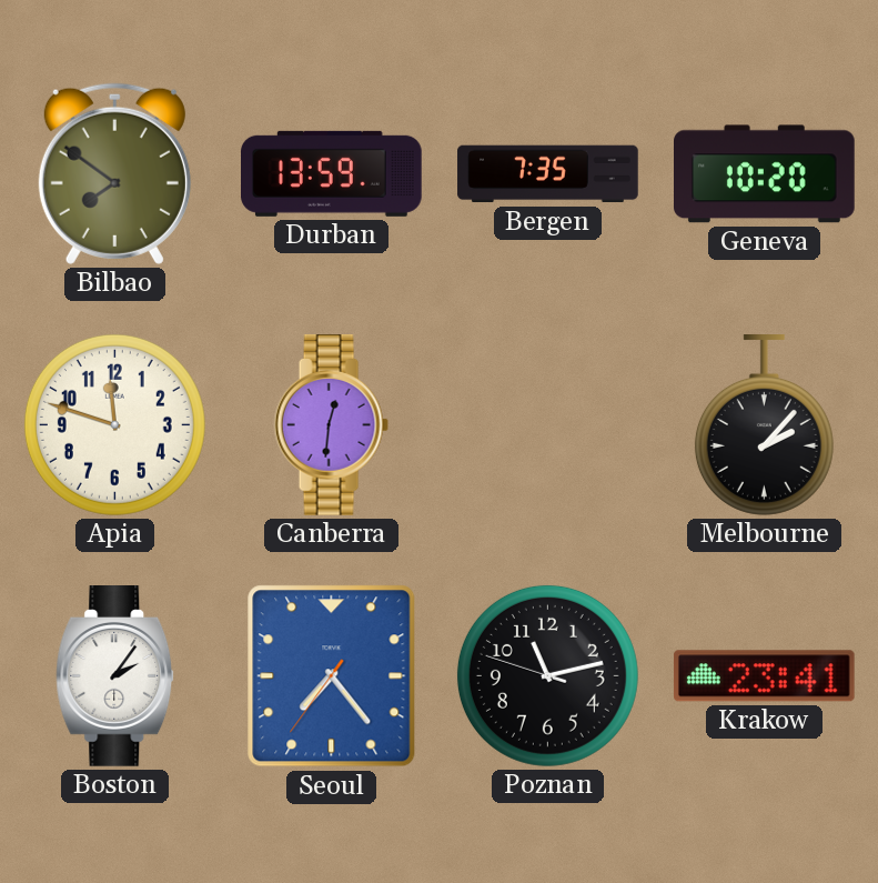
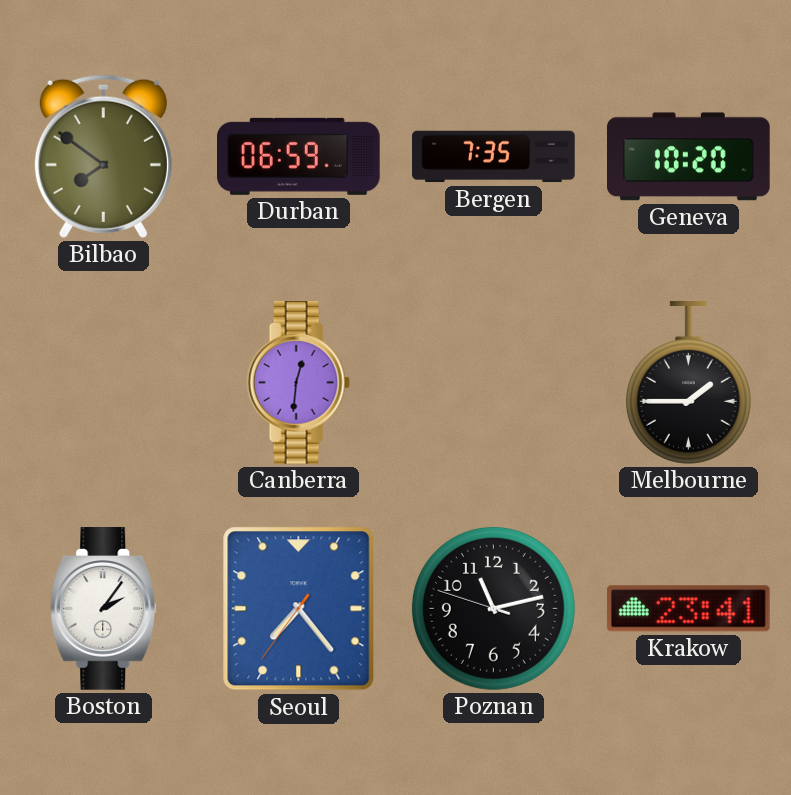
Durban: 13:59 -> 06:59 (299, 156)
Apia: 11:48 -> none (114, 424)
Melbourne: 2:07 -> 1:45 (688, 383)
